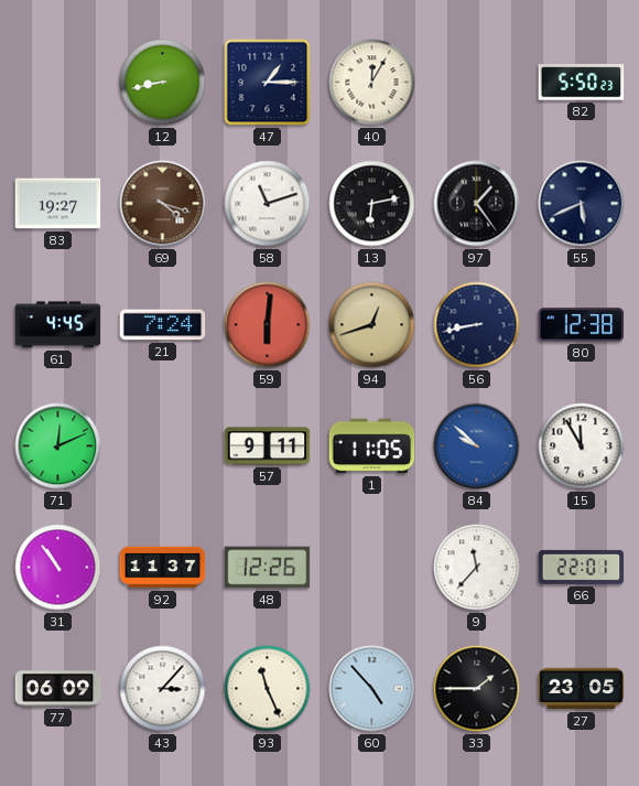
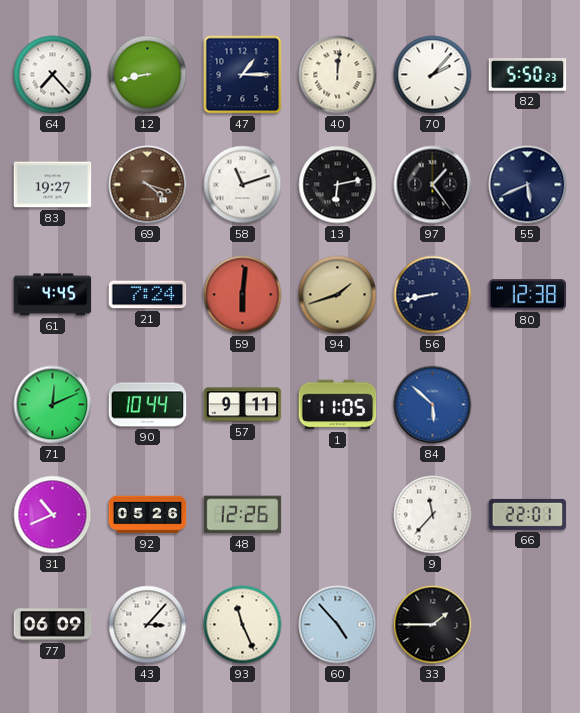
64: none -> 7:23 (53, 75)
40: 12:05 -> 12:01 (338, 75)
70: none -> 2:07 (433, 75)
94: 12:42 -> 1:42 (338, 295)
90: none -> 10:44 (148, 405)
84: 9:52 -> 5:52 (433, 405)
15: 11:55 -> none (582, 446)
31: 10:54 -> 10:41 (53, 515)
92: 11:37 -> 05:26 (148, 515)
27: 23:05 -> none (582, 689)
